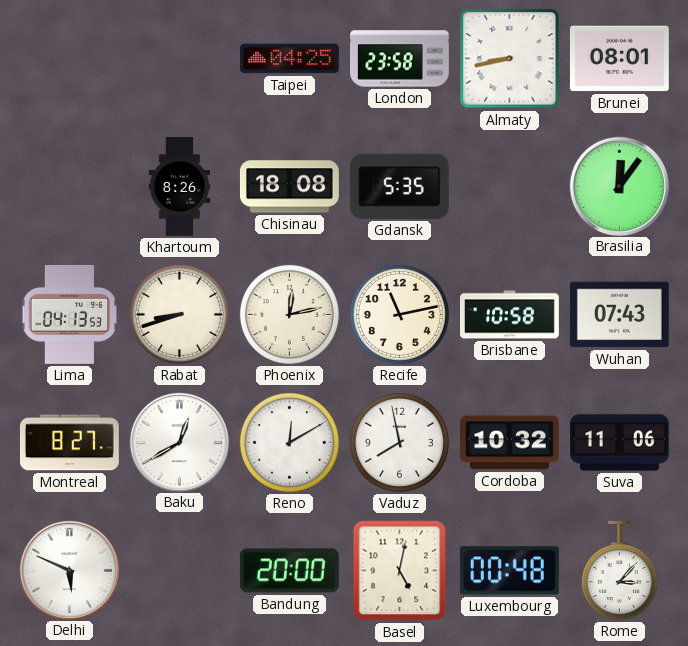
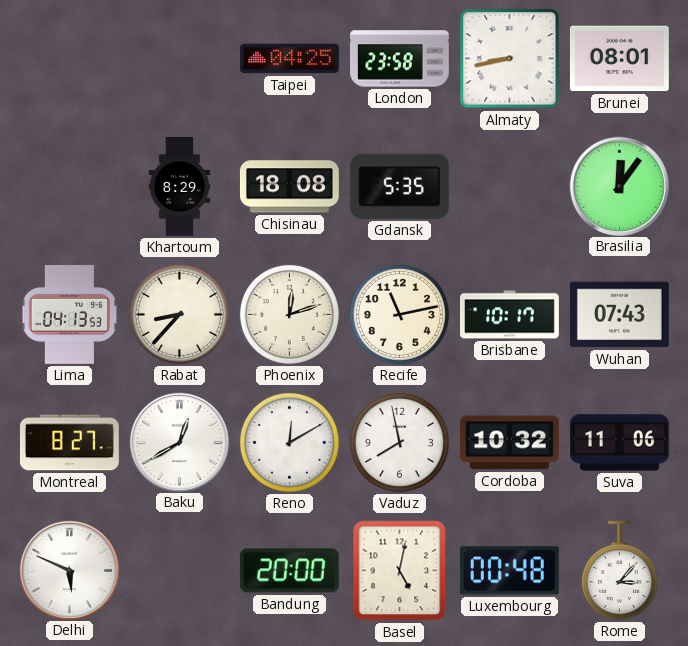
Khartoum: 8:26 -> 8:29 (180, 187)
Rabat: 8:42 -> 8:37 (179, 314)
Phoenix: 12:13 -> 12:12 (289, 314)
Brisbane: 10:58 -> 10:17 (510, 315)
